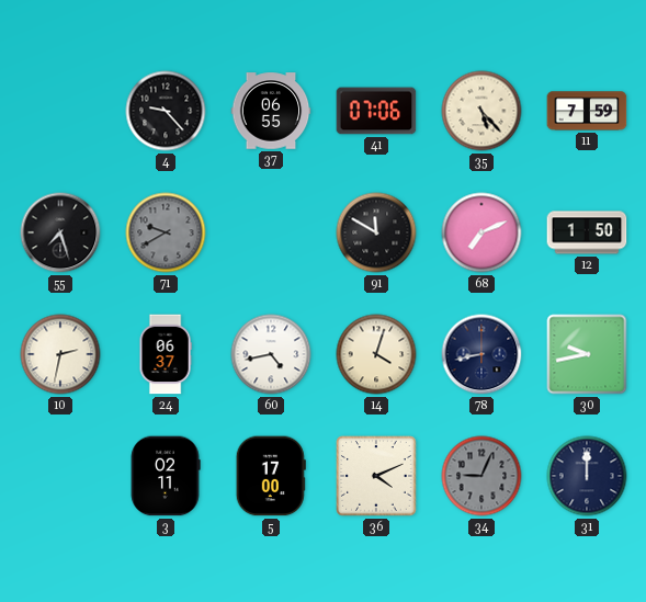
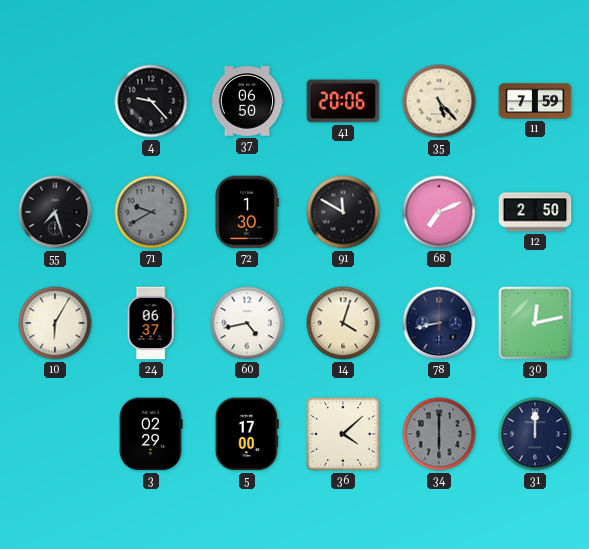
37: 06:55 -> 06:50 (247, 101)
41: 07:06 -> 20:06 (343, 101)
72: none -> 1:30 (247, 212)
12: 1:50 -> 2:50 (535, 212)
10: 2:32 -> 6:05 (55, 323)
30: 9:43 -> 12:13 (535, 323)
3: 02:11 -> 02:29 (151, 434)
36: 4:11 -> 4:08 (343, 434)
34: 9:04 -> 6:00 (439, 434)
